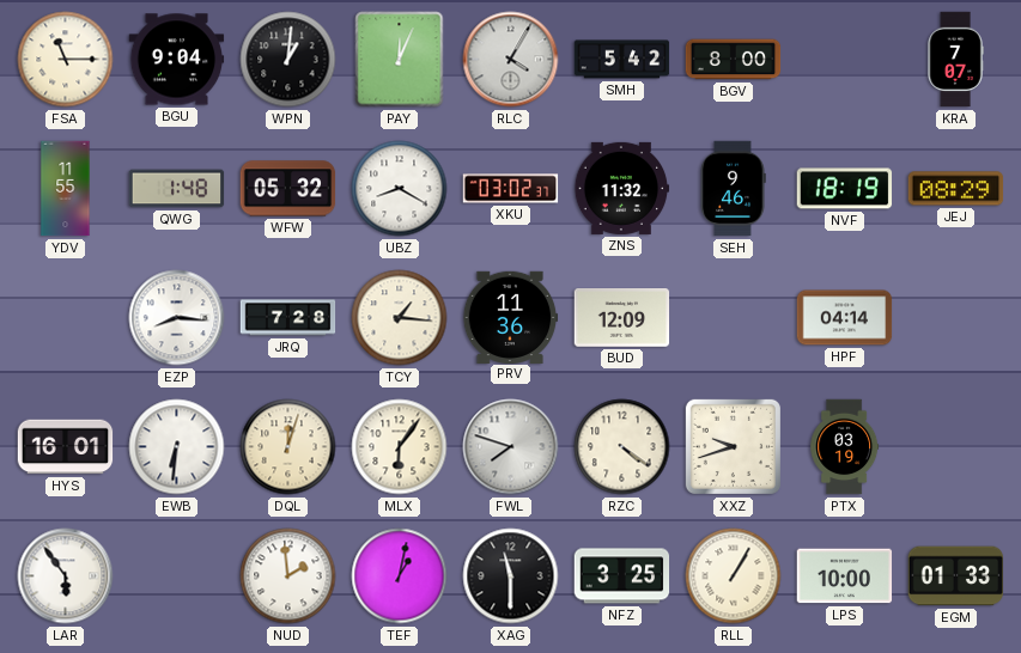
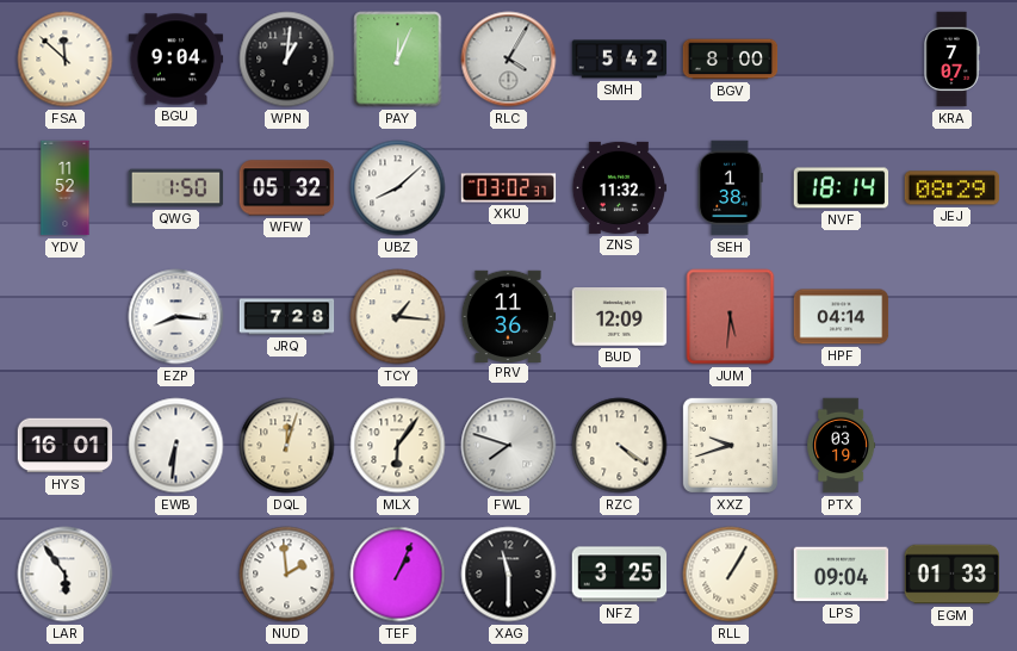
FSA: 11:15 -> 11:52 (66, 60)
YDV: 11:55 -> 11:52 (66, 188)
QWG: 1:48 -> 1:50 (176, 188)
UBZ: 8:20 -> 8:08 (398, 188)
SEH: 9:46 -> 1:38 (730, 188)
NVF: 18:19 -> 18:14 (842, 188)
JUM: none -> 5:31 (731, 317)
TEF: 1:02 -> 1:04 (398, 575)
LPS: 10:00 -> 09:04 (842, 575)
